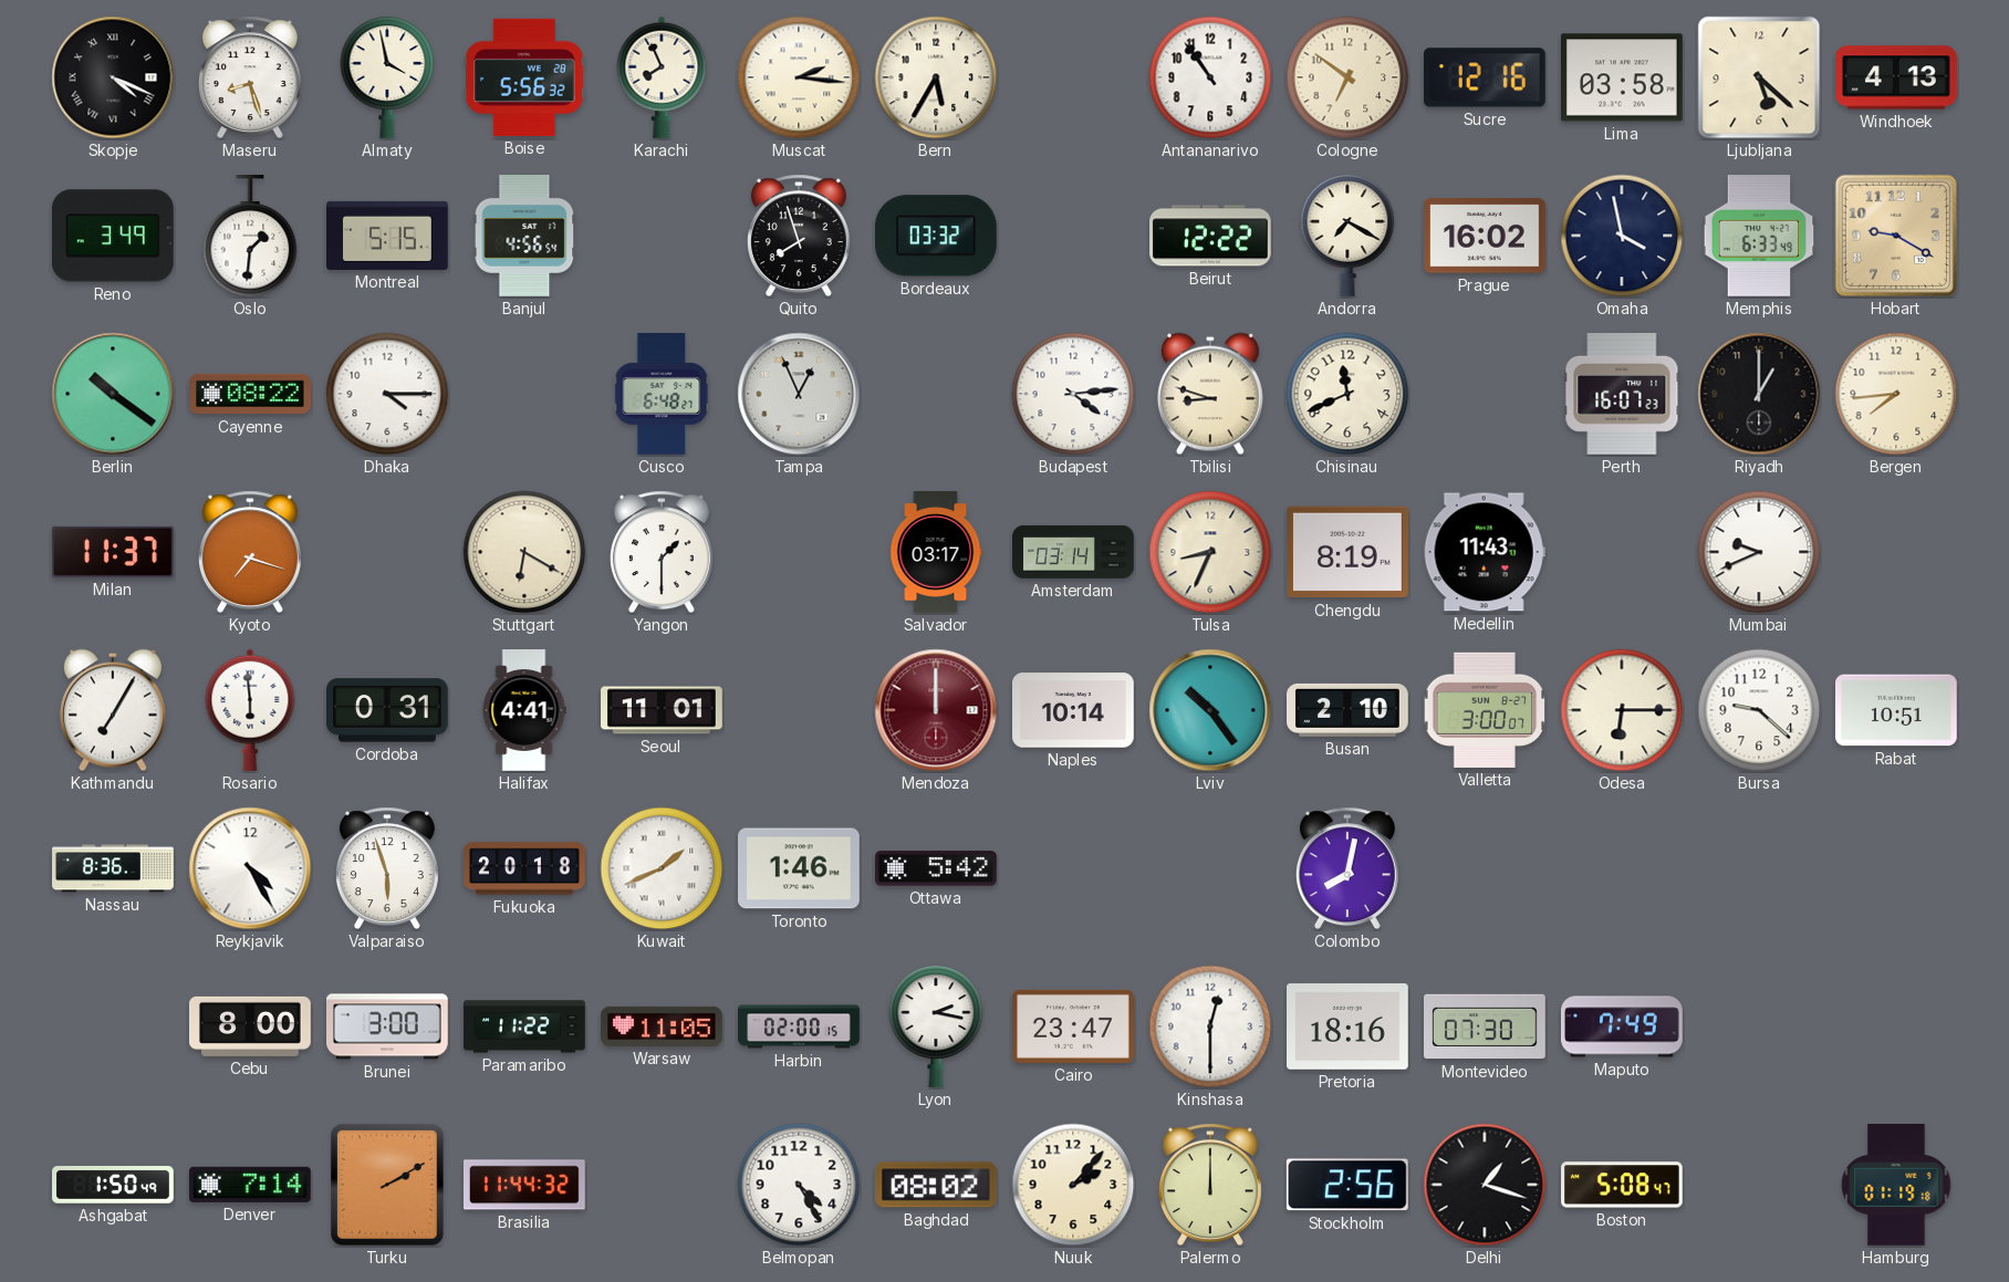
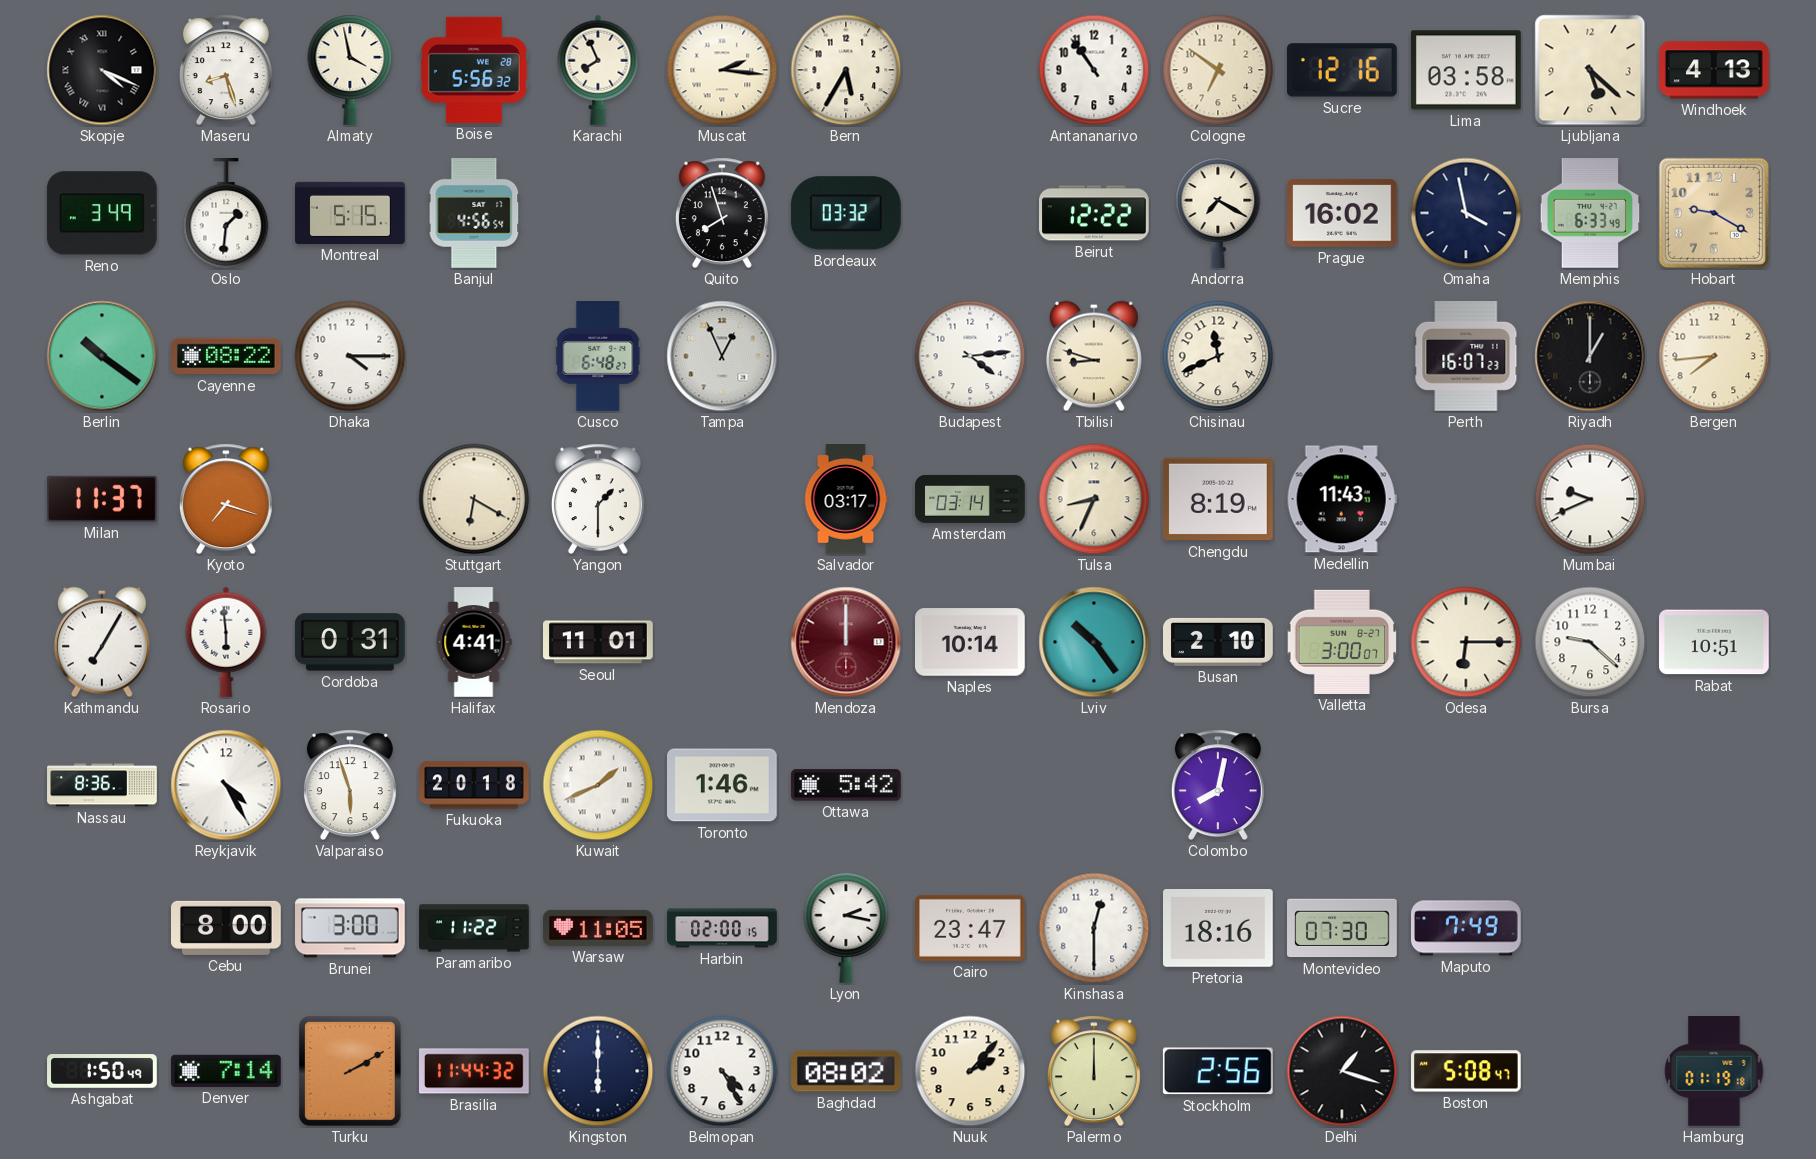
Kingston: none -> 6:00 (598, 1071)
